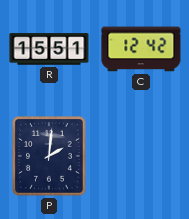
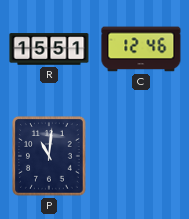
C: 12:42 -> 12:46 (141, 49)
P: 2:01 -> 11:01 (50, 156)
